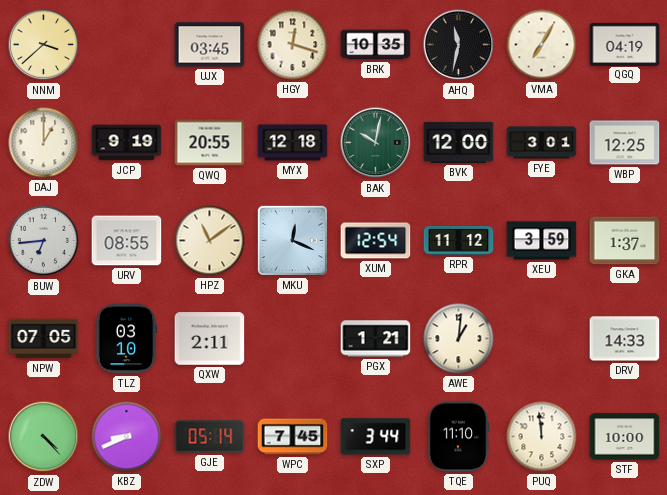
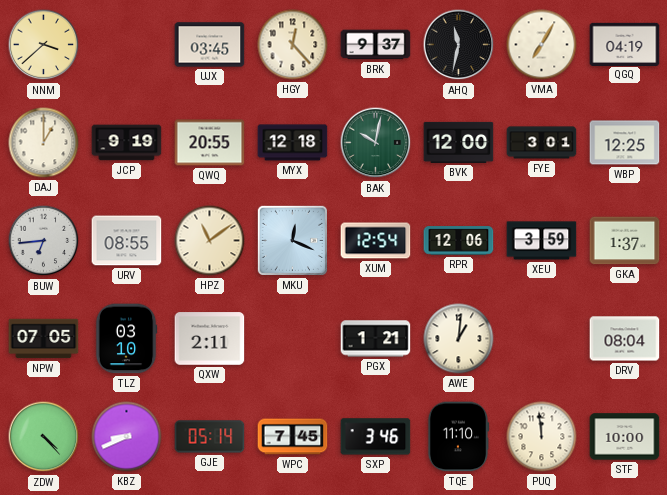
HGY: 12:18 -> 12:23 (293, 45)
BRK: 10:35 -> 9:37 (376, 45)
RPR: 11:12 -> 12:06 (459, 241)
DRV: 14:33 -> 08:04 (625, 339)
SXP: 3:44 -> 3:46 (376, 437)
